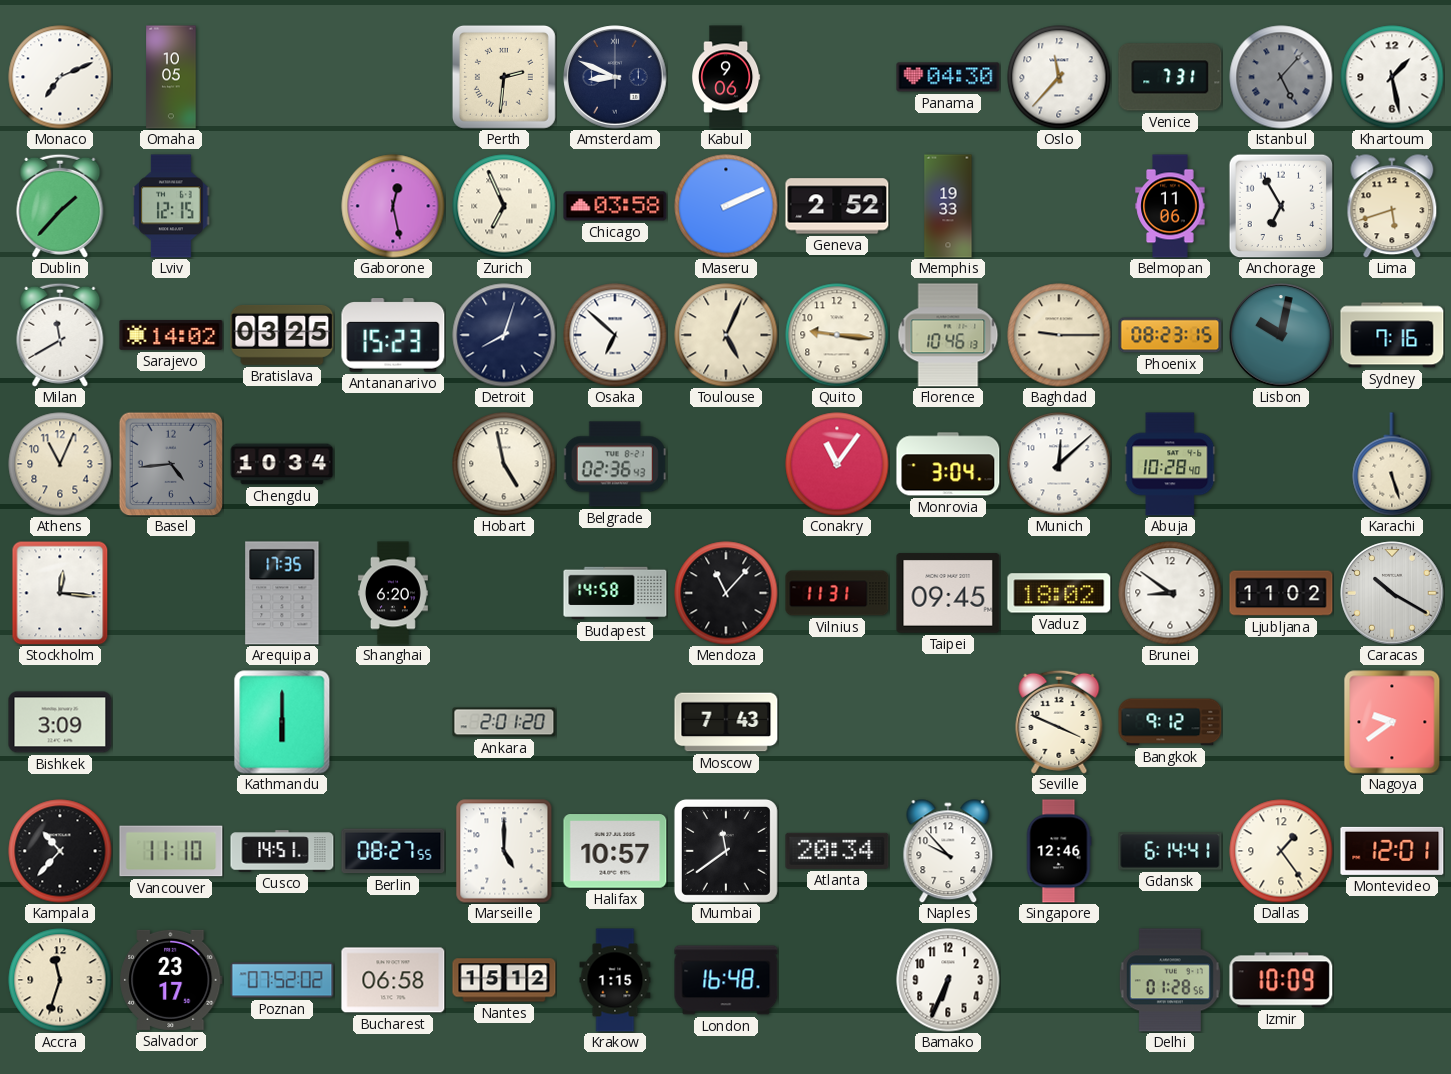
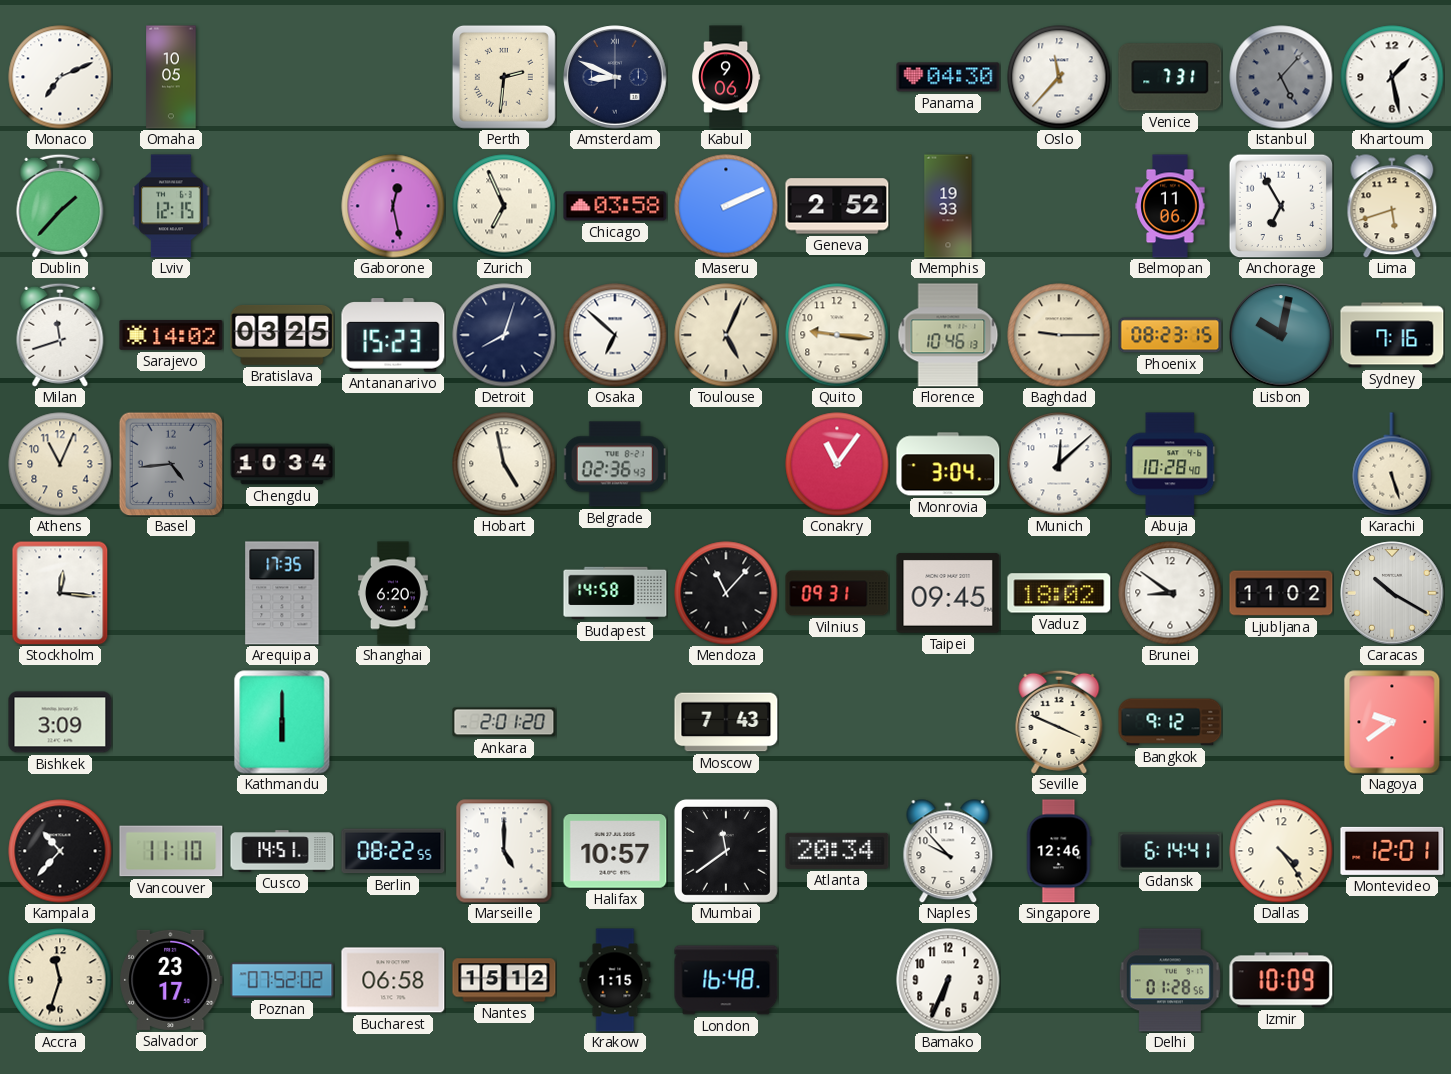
Milan: 11:40 -> 11:42 (60, 335)
Vilnius: 11:31 -> 09:31 (837, 593)
Berlin: 08:27 -> 08:22 (393, 851)
Dallas: 1:24 -> 4:24 (1281, 851)
